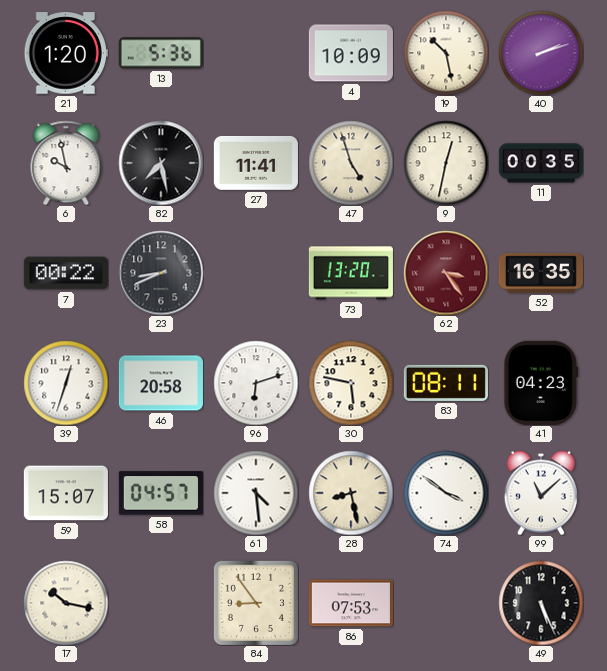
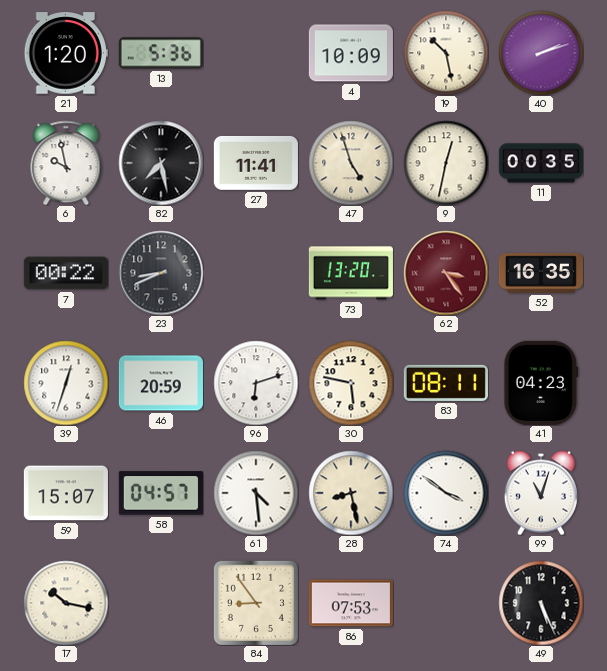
46: 20:58 -> 20:59 (161, 383)
99: 11:08 -> 11:03 (541, 493)
